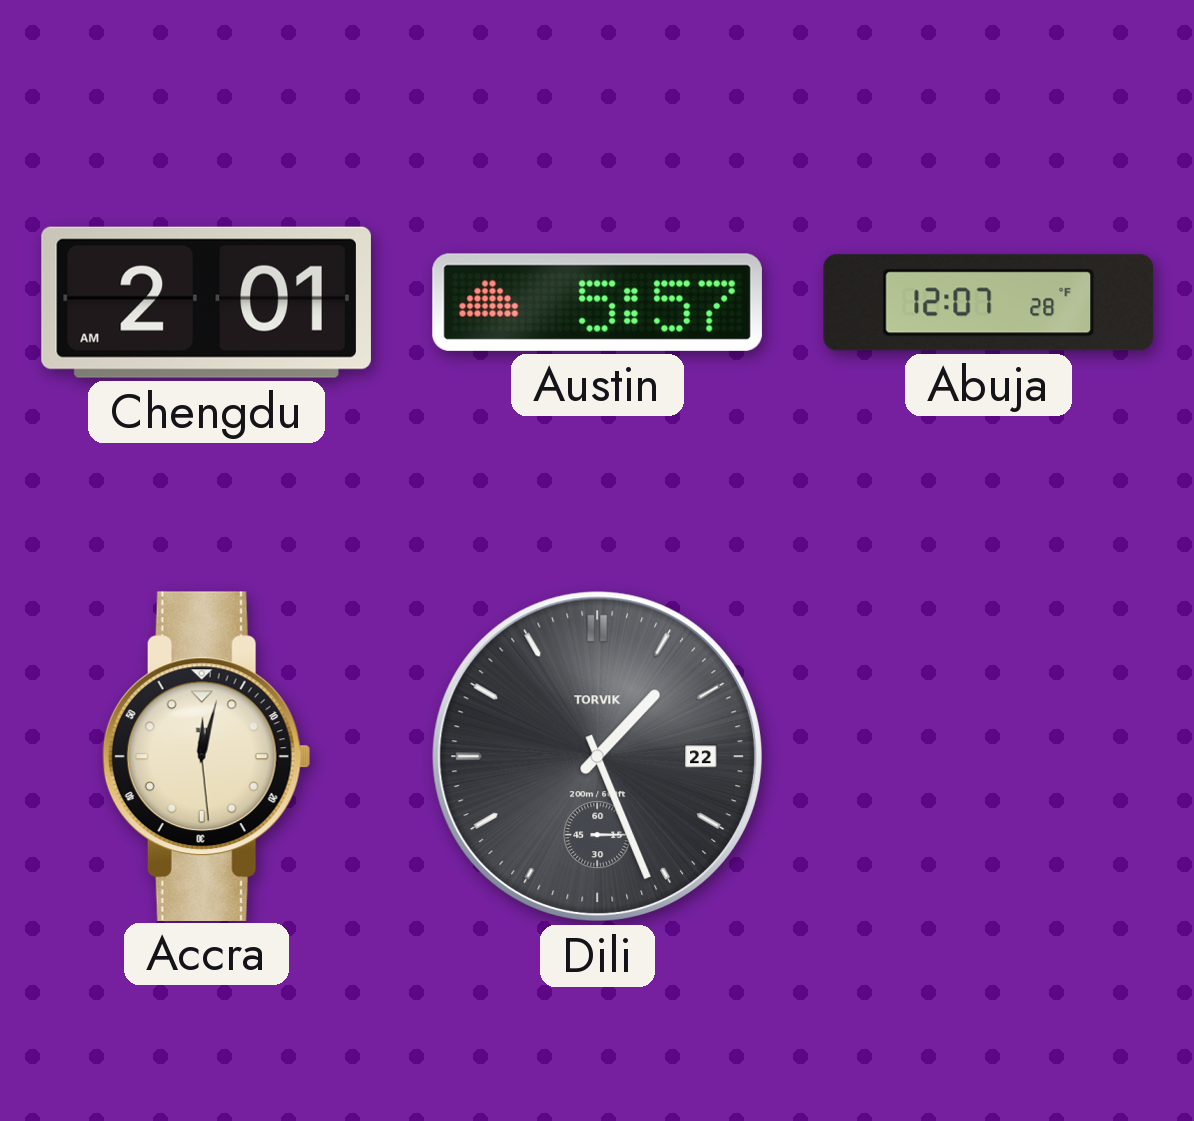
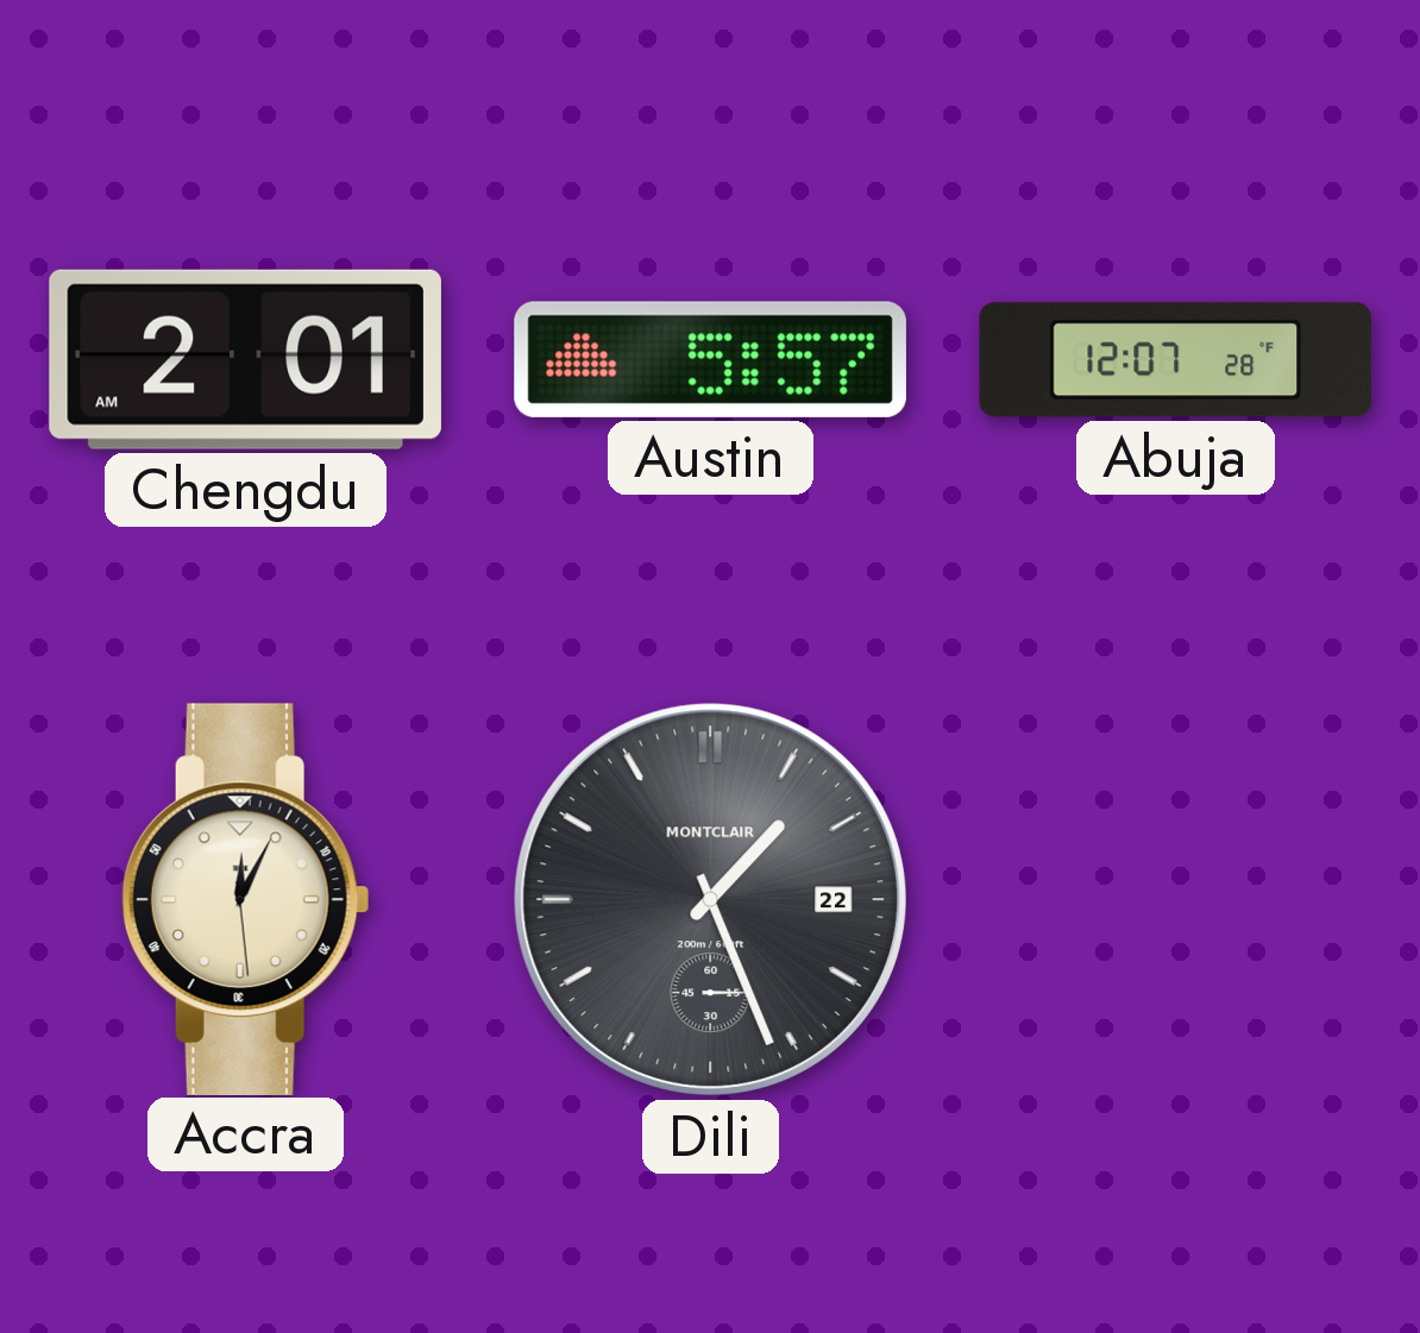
Accra: 12:02 -> 12:04 (245, 899)
Dili brand: TORVIK -> MONTCLAIR (710, 899)
